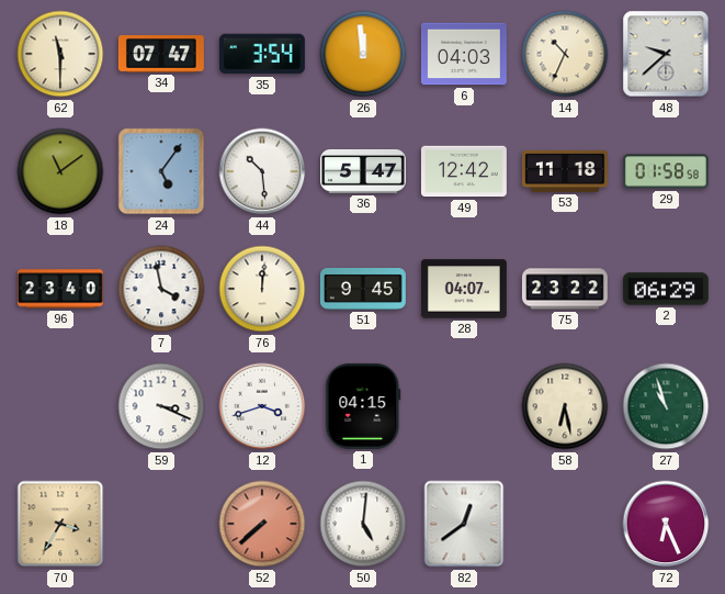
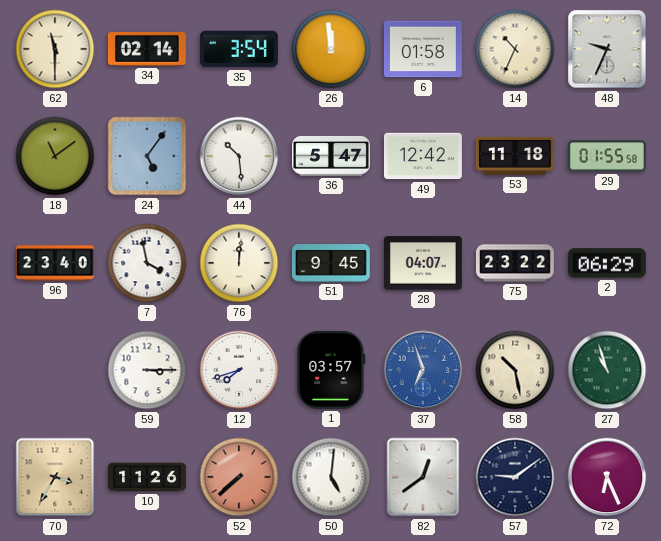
34: 07:47 -> 02:14 (147, 50)
6: 04:03 -> 01:58 (423, 49)
48: 9:38 -> 9:34 (607, 49)
29: 01:58 -> 01:55 (608, 156)
59: 3:19 -> 3:15 (147, 370)
12: 3:42 -> 7:42 (239, 370)
1: 04:15 -> 03:57 (331, 370)
37: none -> 6:57 (423, 370)
58: 6:28 -> 10:28 (515, 370)
10: none -> 11:26 (148, 477)
57: none -> 9:09 (515, 477)
